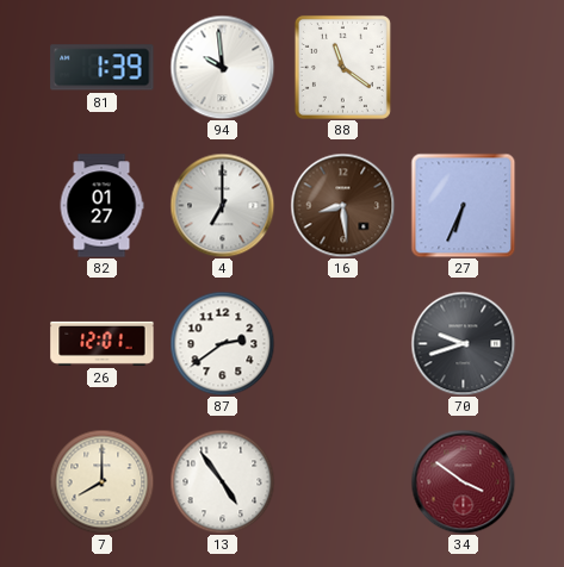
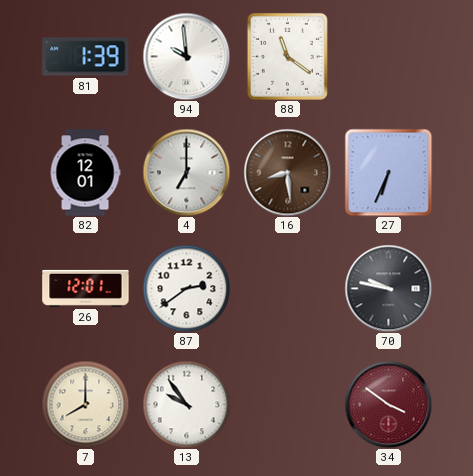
82: 01:27 -> 12:01 (85, 173)
70: 9:42 -> 9:47 (388, 288)
13: 4:54 -> 9:54 (186, 404)
